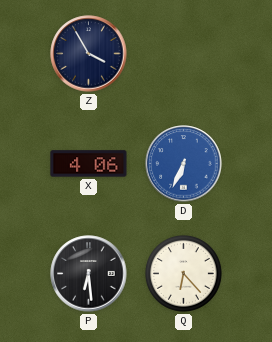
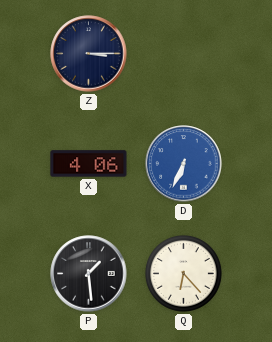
Z: 3:55 -> 3:15 (89, 54)
P: 6:29 -> 1:29 (89, 274)
